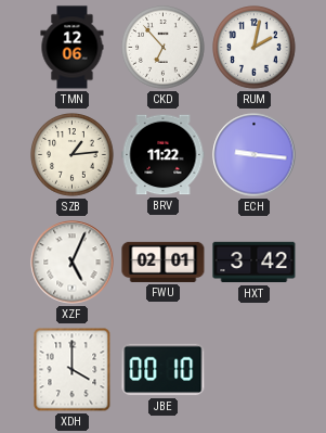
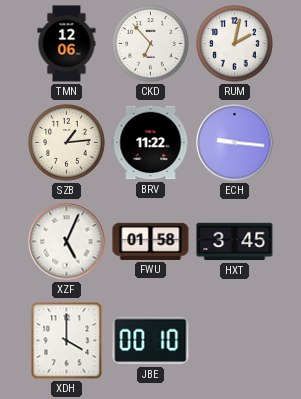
FWU: 02:01 -> 01:58 (151, 241)
HXT: 3:42 -> 3:45 (235, 242)
